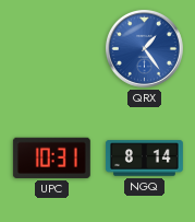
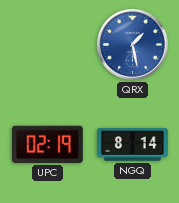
QRX: 1:24 -> 1:28 (132, 44)
UPC: 10:31 -> 02:19 (47, 144)
